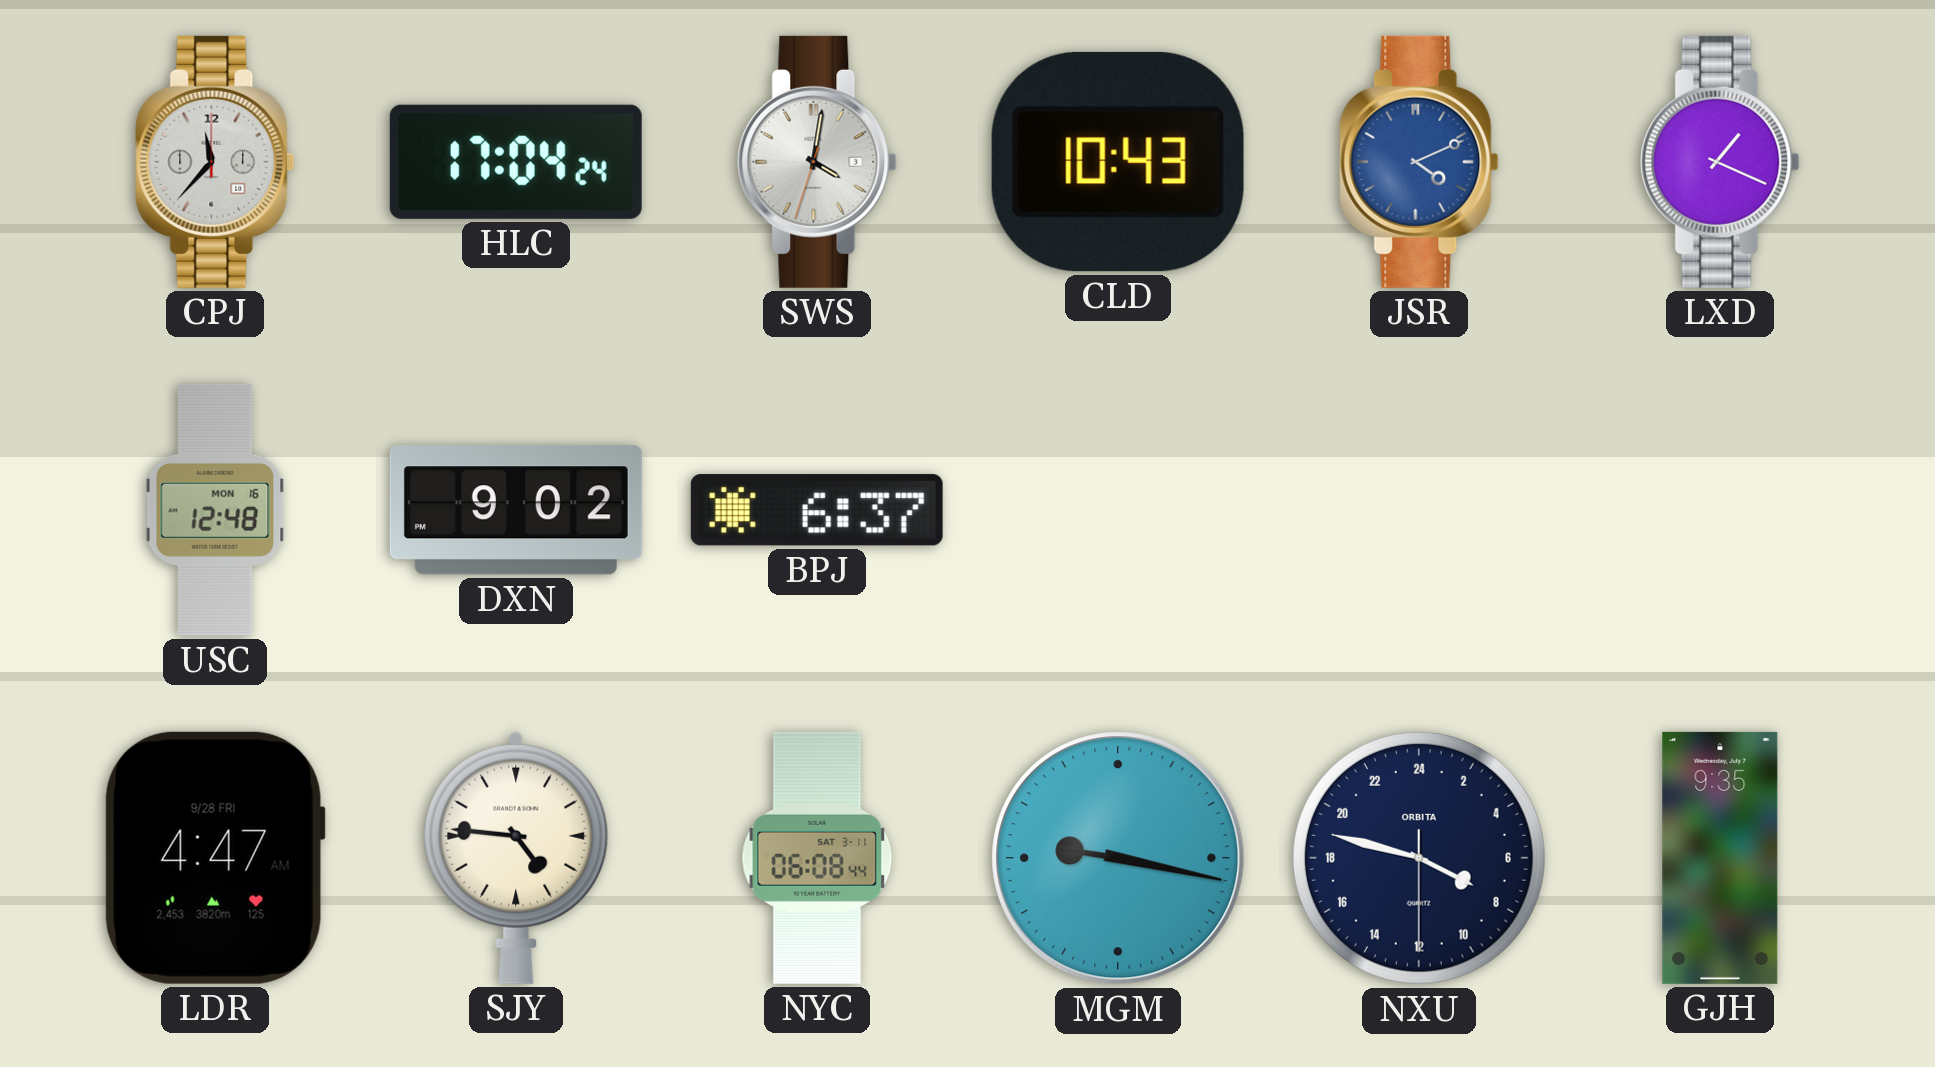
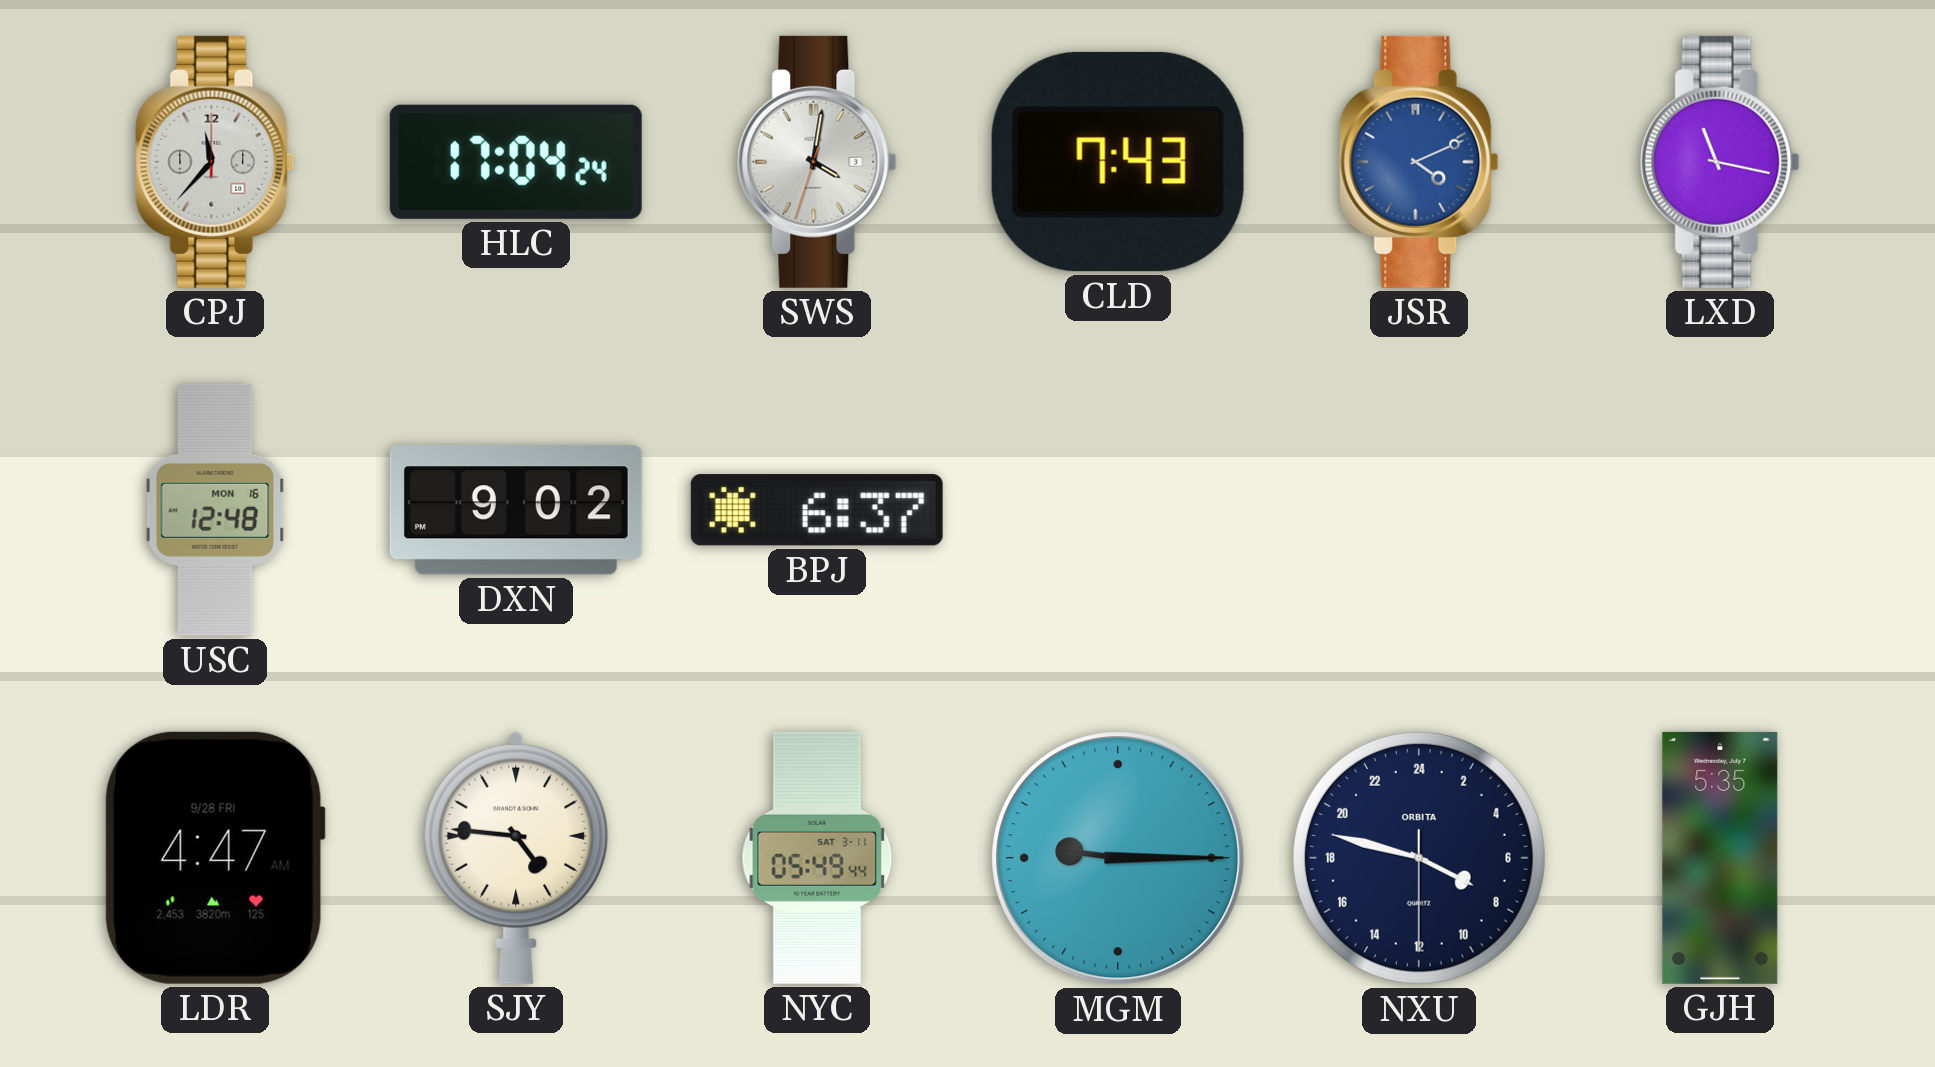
CLD: 10:43 -> 7:43 (1118, 162)
LXD: 1:19 -> 11:17 (1720, 162)
NYC: 06:08 -> 05:49 (817, 858)
MGM: 9:17 -> 9:15 (1118, 858)
GJH: 9:35 -> 5:35 (1720, 858)
